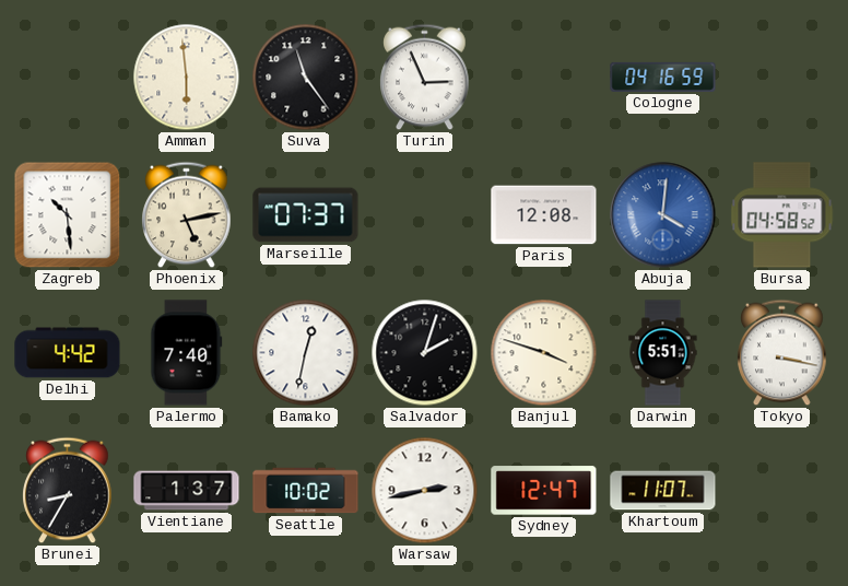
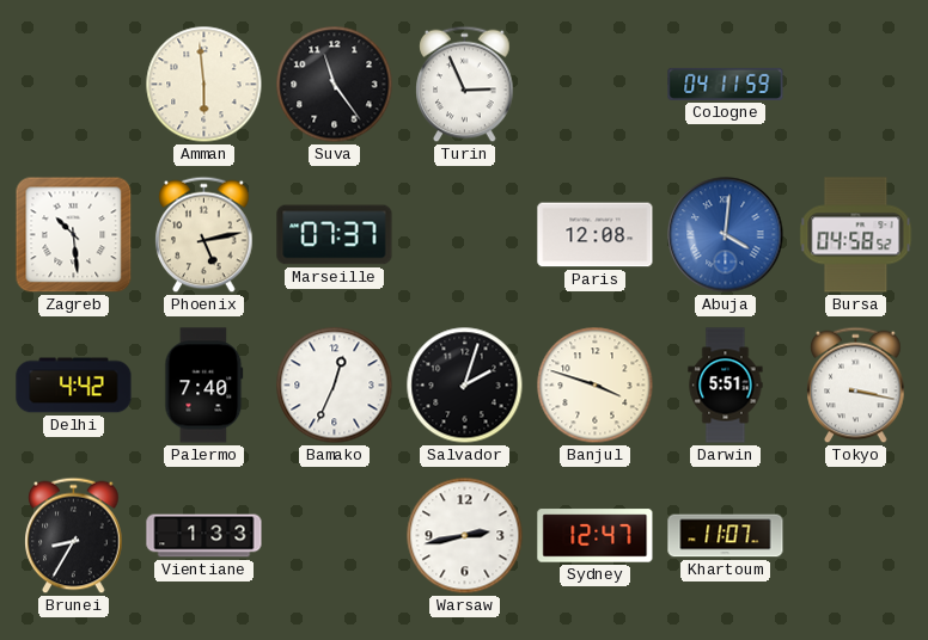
Cologne: 04:16 -> 04:11 (726, 84)
Bamako: 12:32 -> 12:34 (335, 386)
Vientiane: 1:37 -> 1:33 (204, 536)
Seattle: 10:02 -> none (306, 491)
